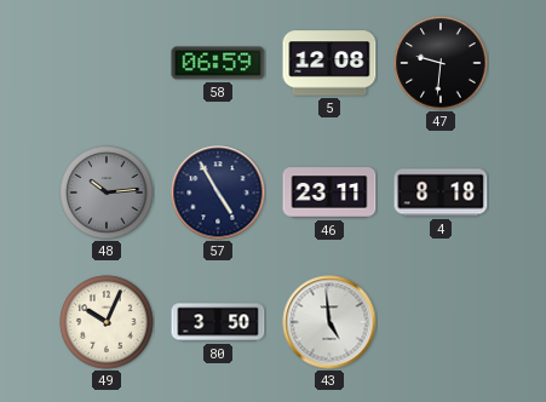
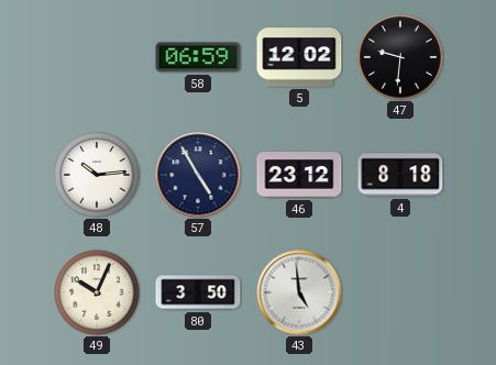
5: 12:08 -> 12:02 (299, 57)
48 dial: grey -> white (97, 175)
46: 23:11 -> 23:12 (299, 175)
